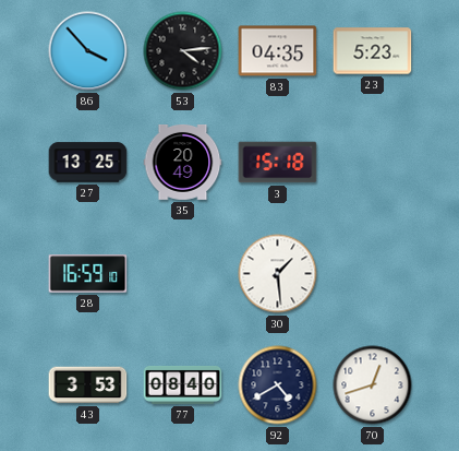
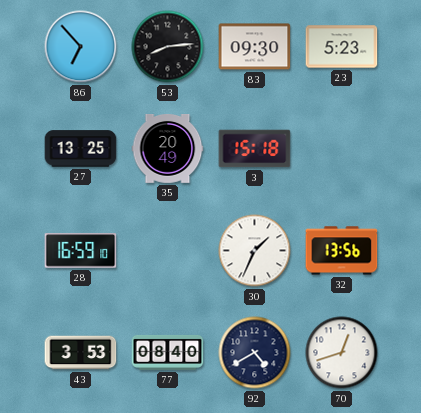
86: 3:53 -> 6:53 (81, 47)
53: 4:14 -> 8:14 (168, 47)
83: 04:35 -> 09:30 (255, 47)
30: 1:29 -> 1:34 (255, 251)
32: none -> 13:56 (342, 251)
